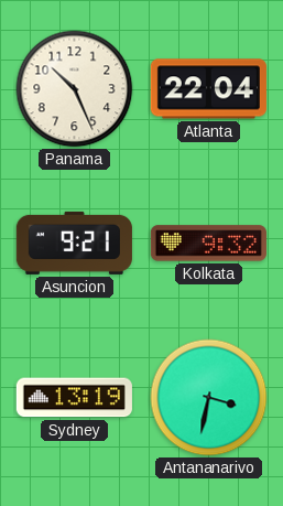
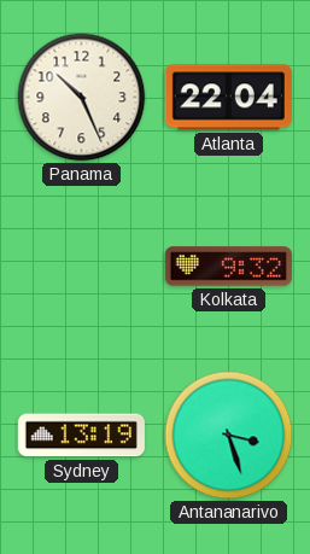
Asuncion: 9:21 -> none (74, 243)
Antananarivo: 3:32 -> 3:27 (229, 436)
